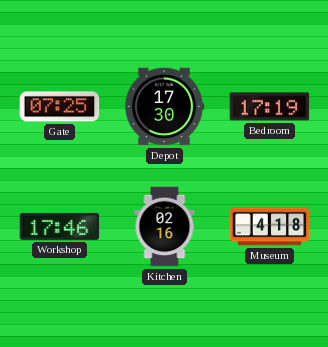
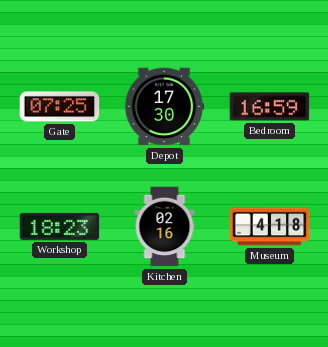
Bedroom: 17:19 -> 16:59 (270, 107)
Workshop: 17:46 -> 18:23 (60, 226)
